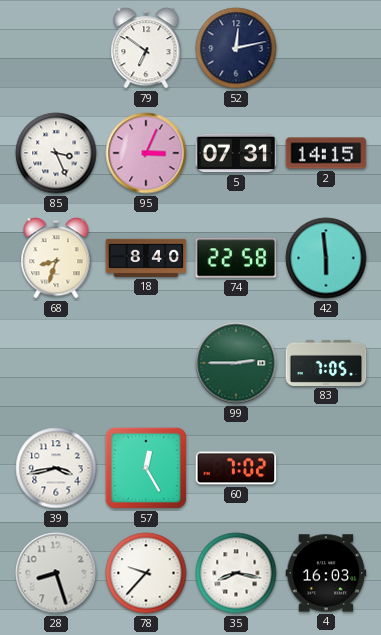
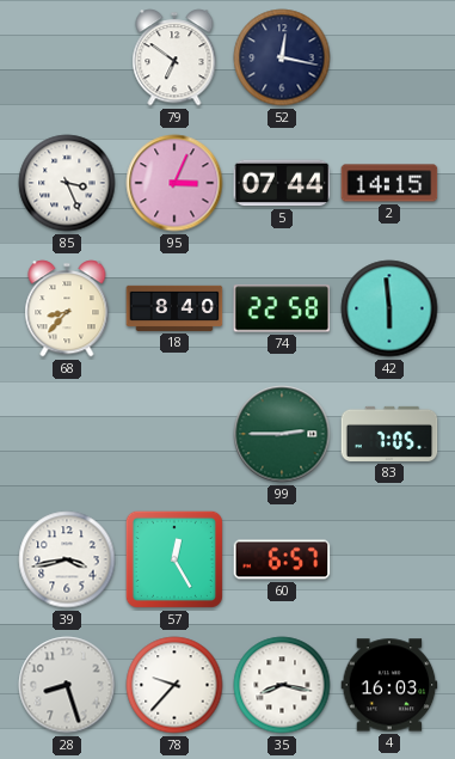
52: 12:13 -> 12:17 (282, 57)
5: 07:31 -> 07:44 (282, 183)
68: 8:33 -> 8:37 (67, 308)
60: 7:02 -> 6:57 (282, 559)
